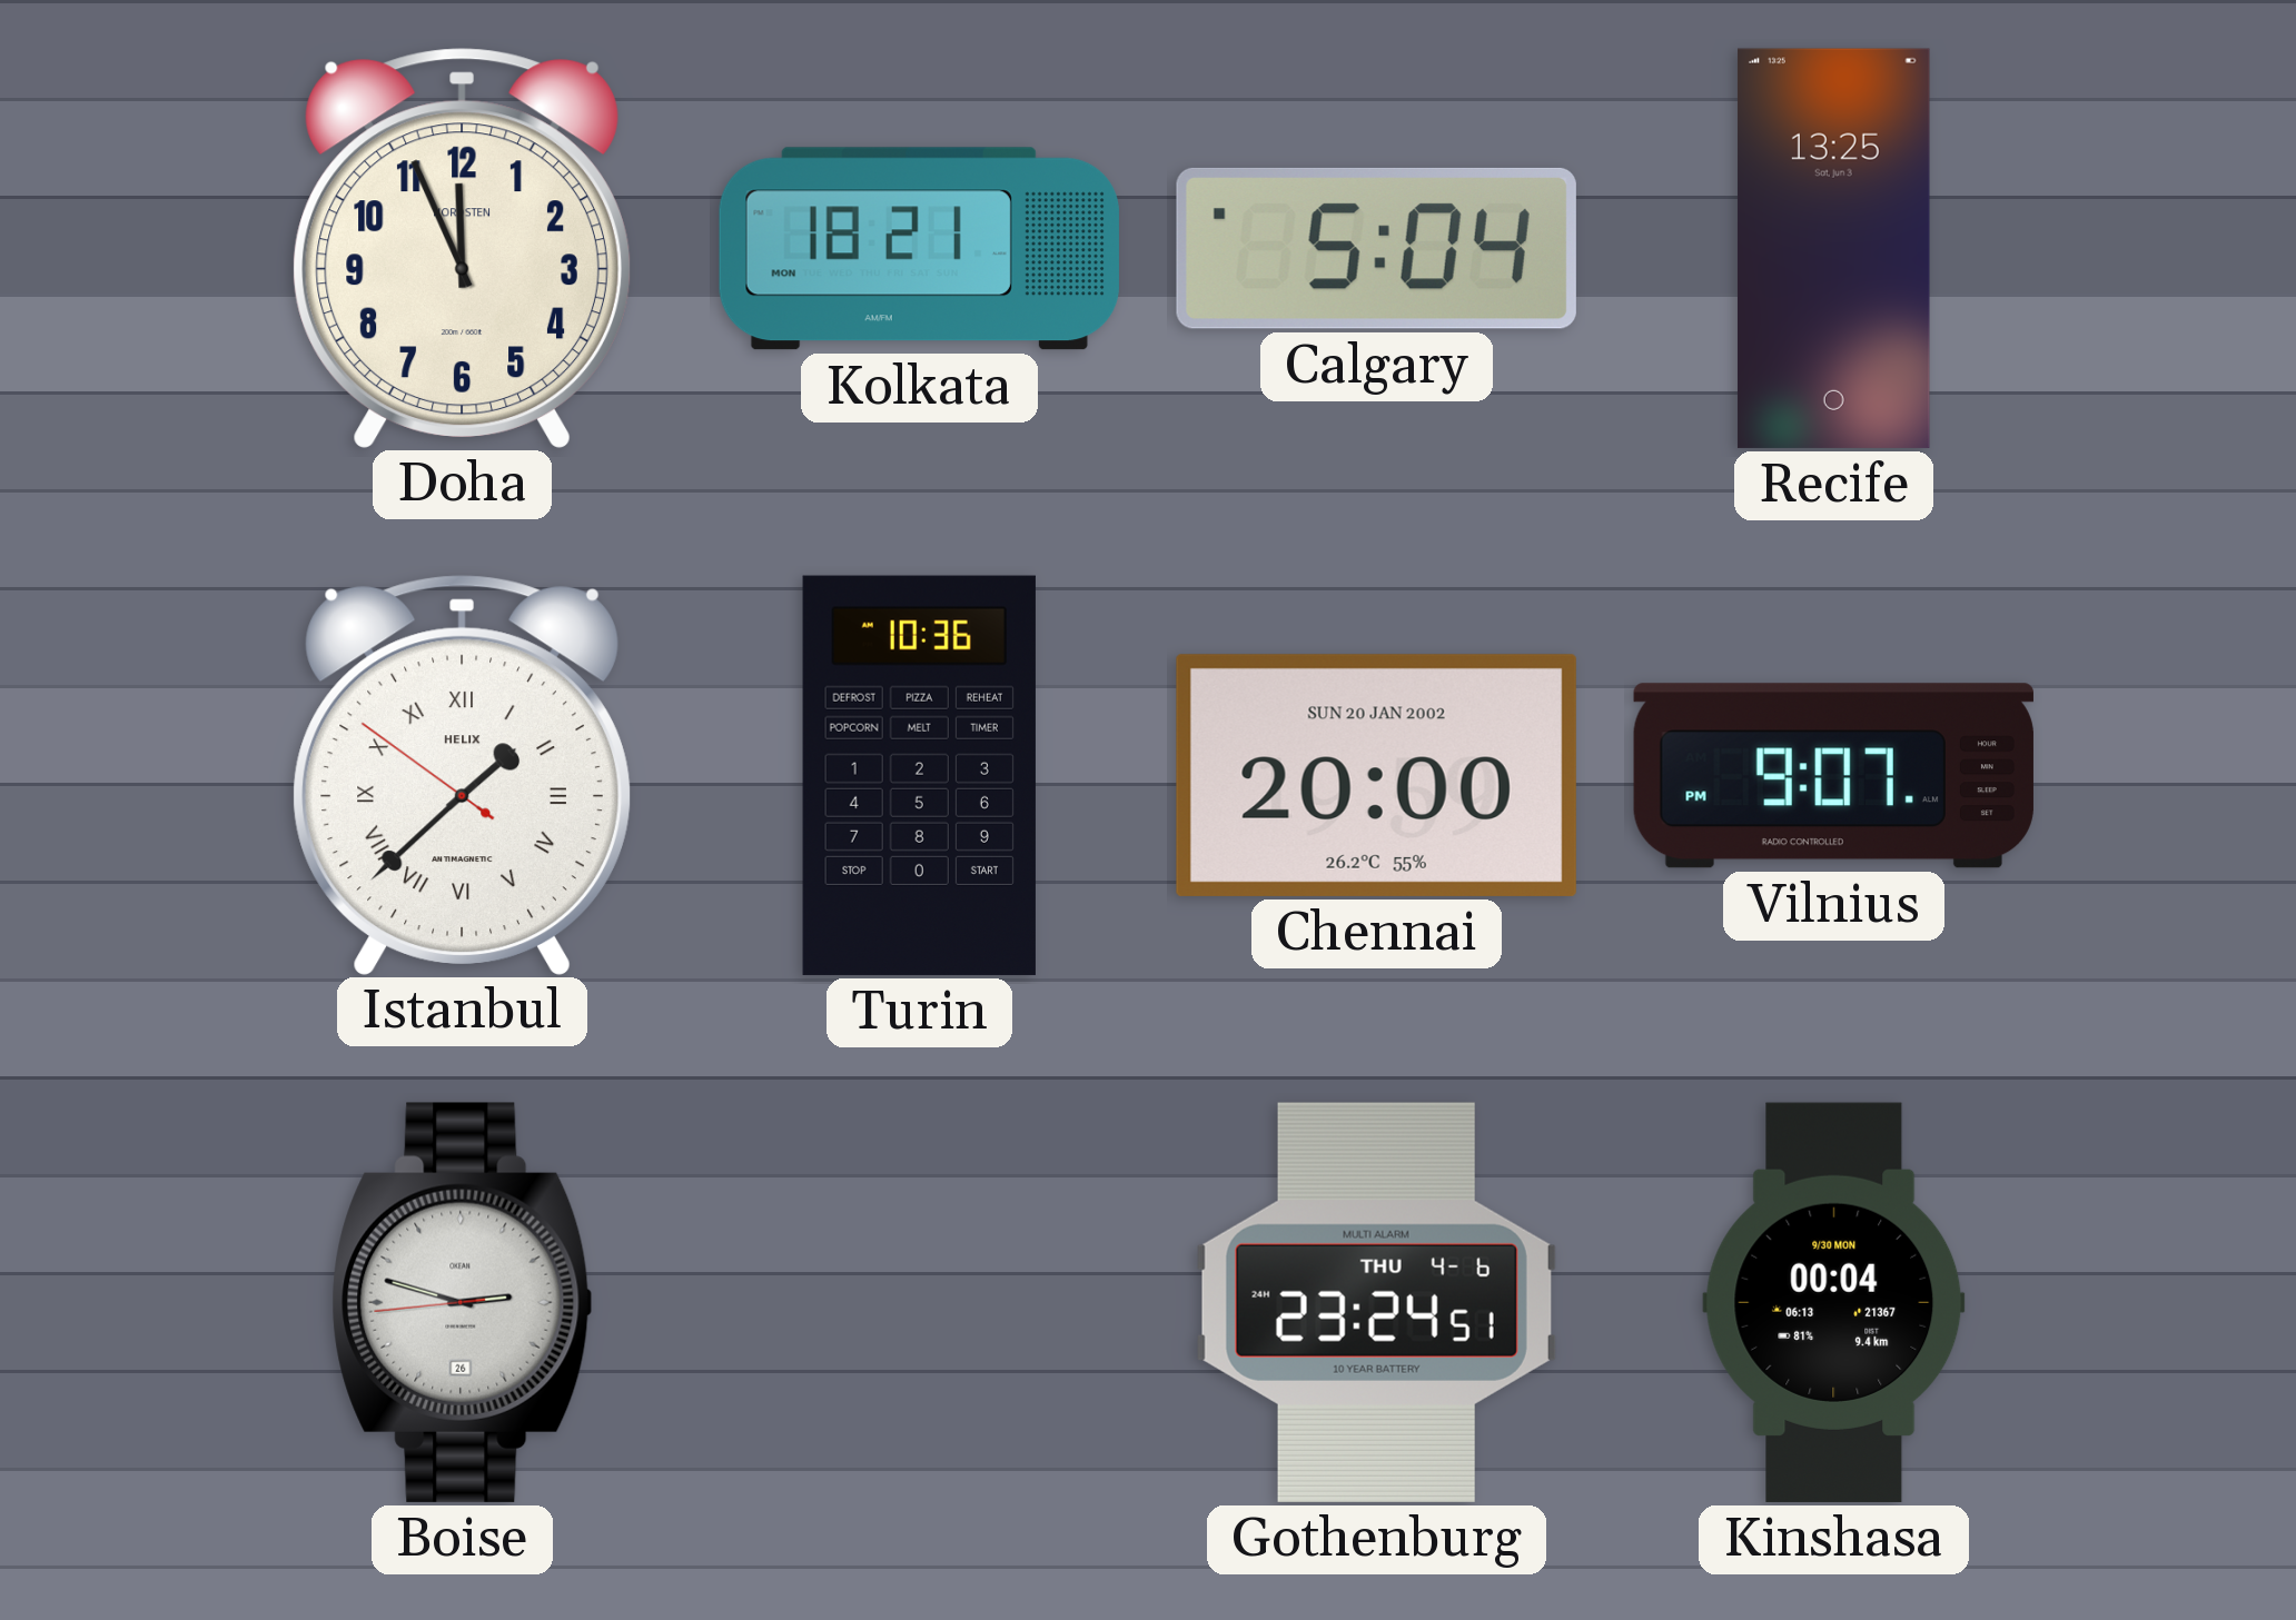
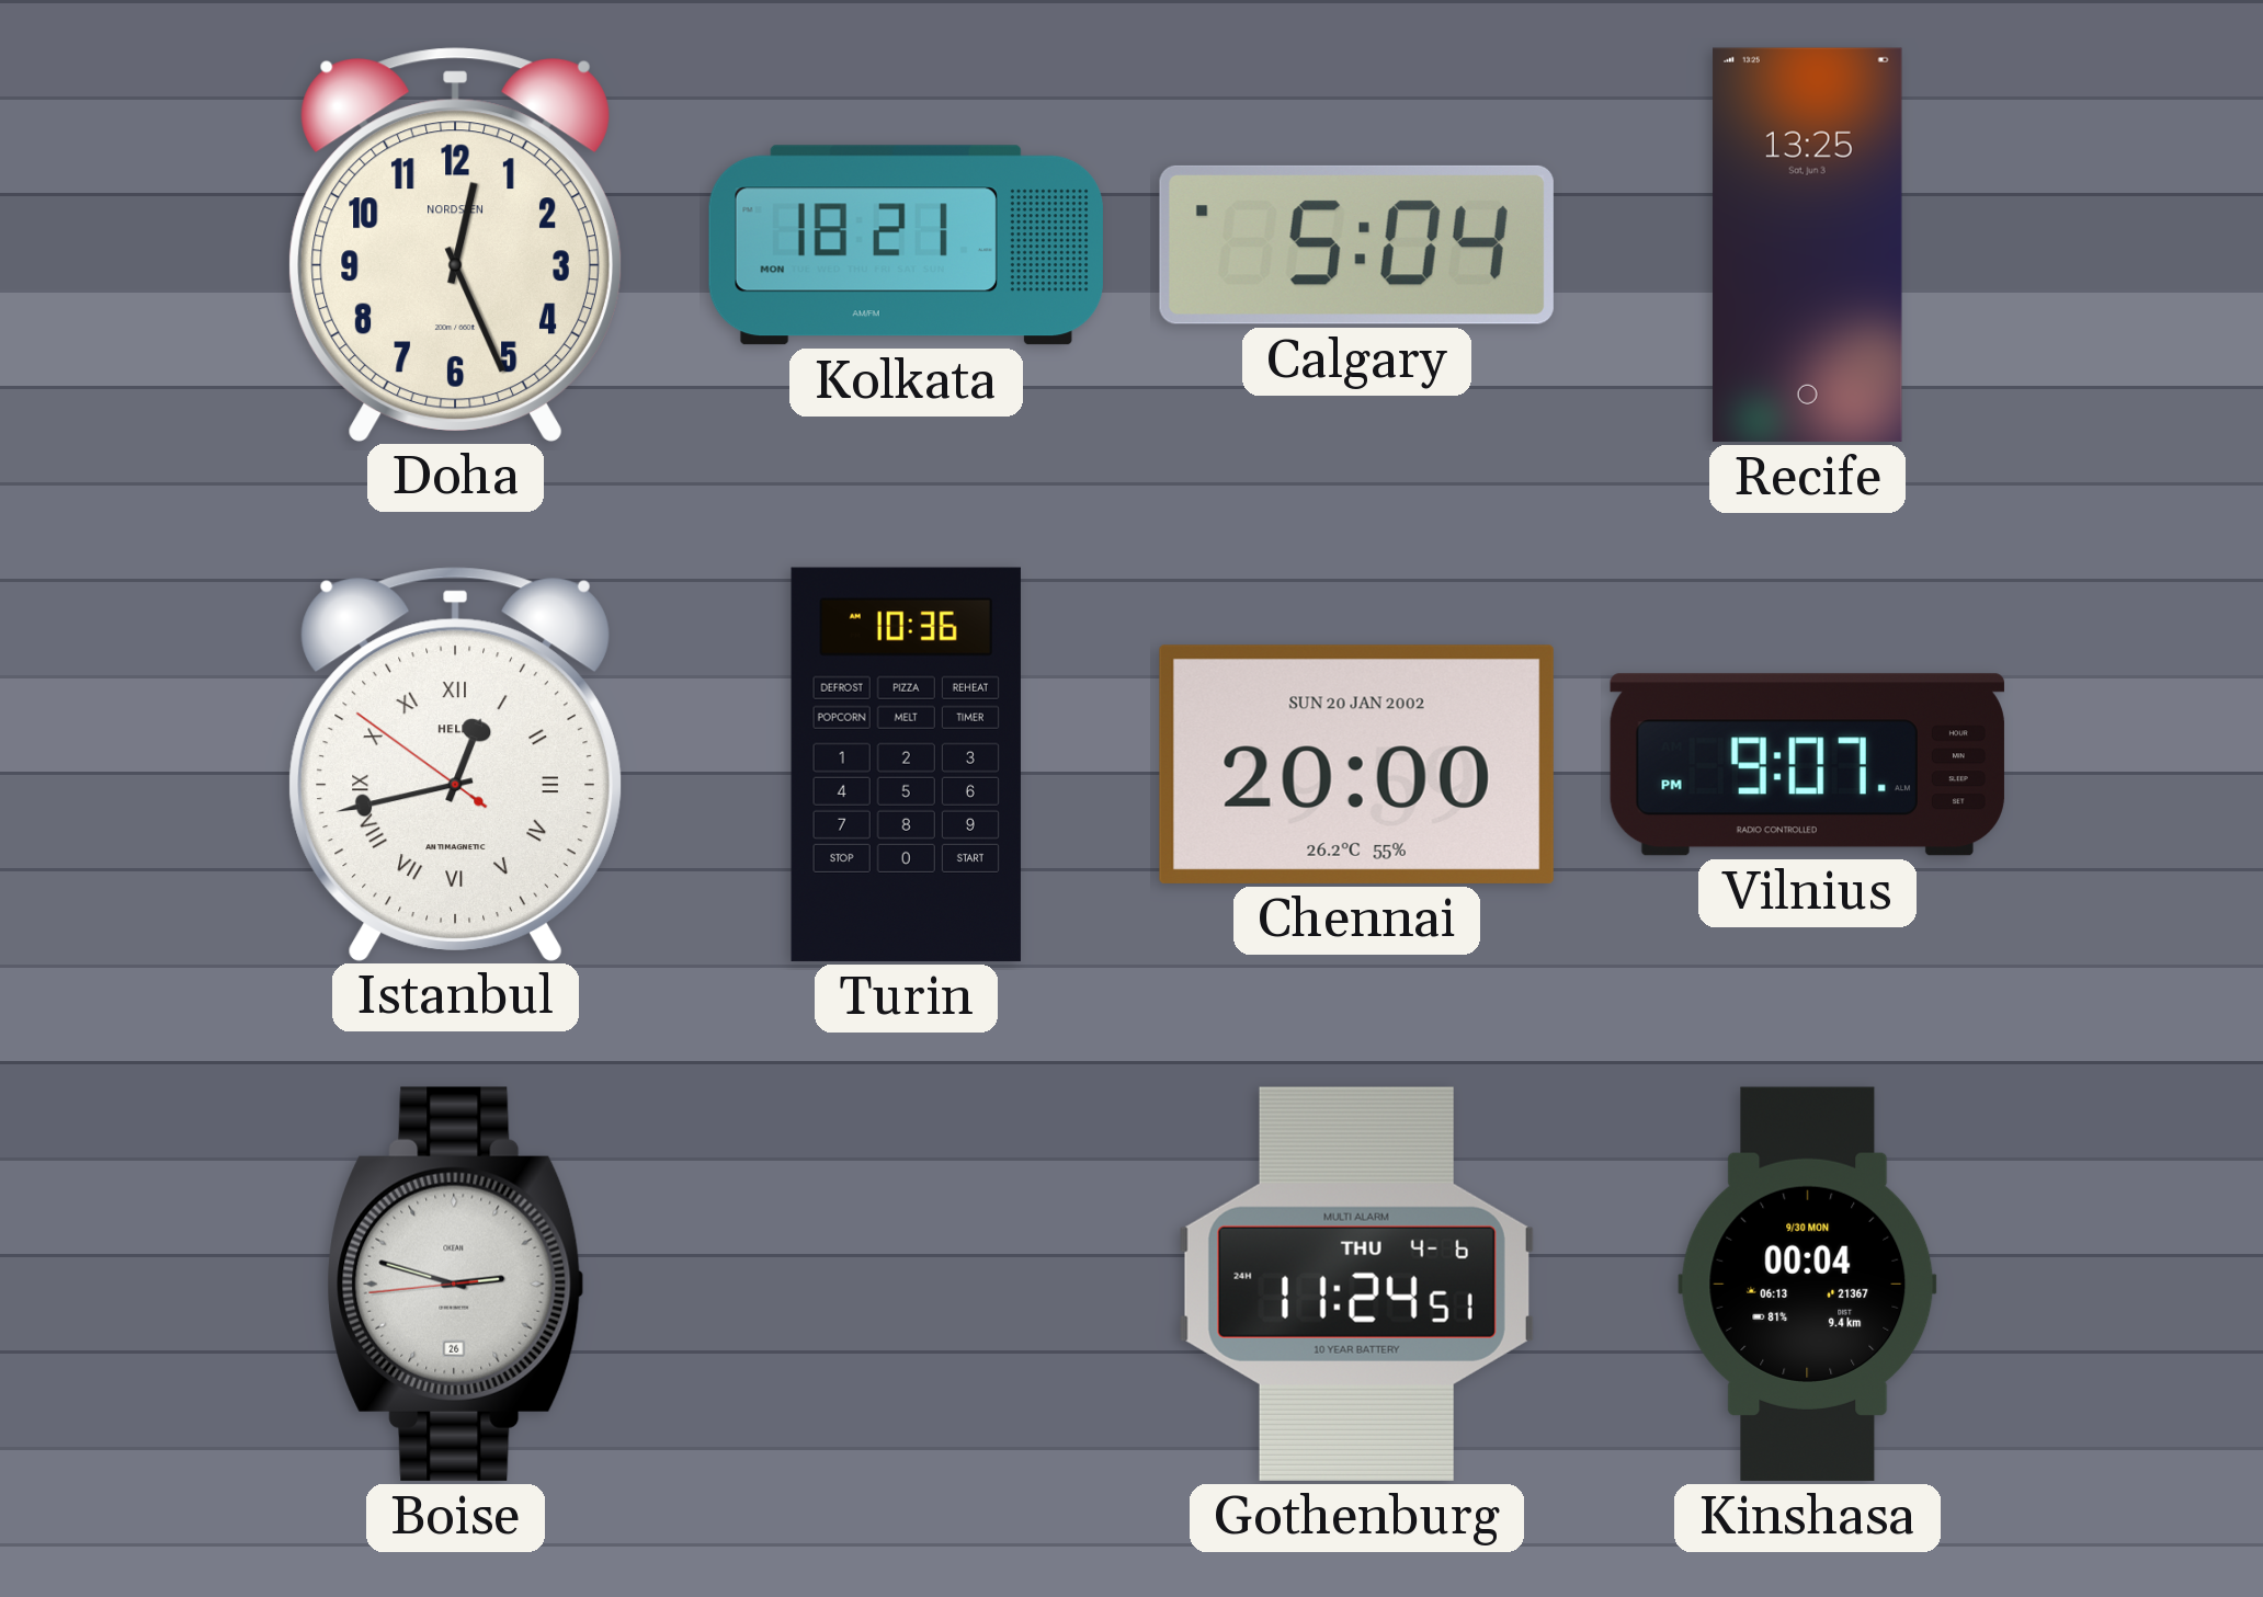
Doha: 11:56 -> 12:26 (455, 244)
Istanbul: 1:37 -> 12:42 (455, 764)
Gothenburg: 23:24 -> 11:24 (1356, 1284)
